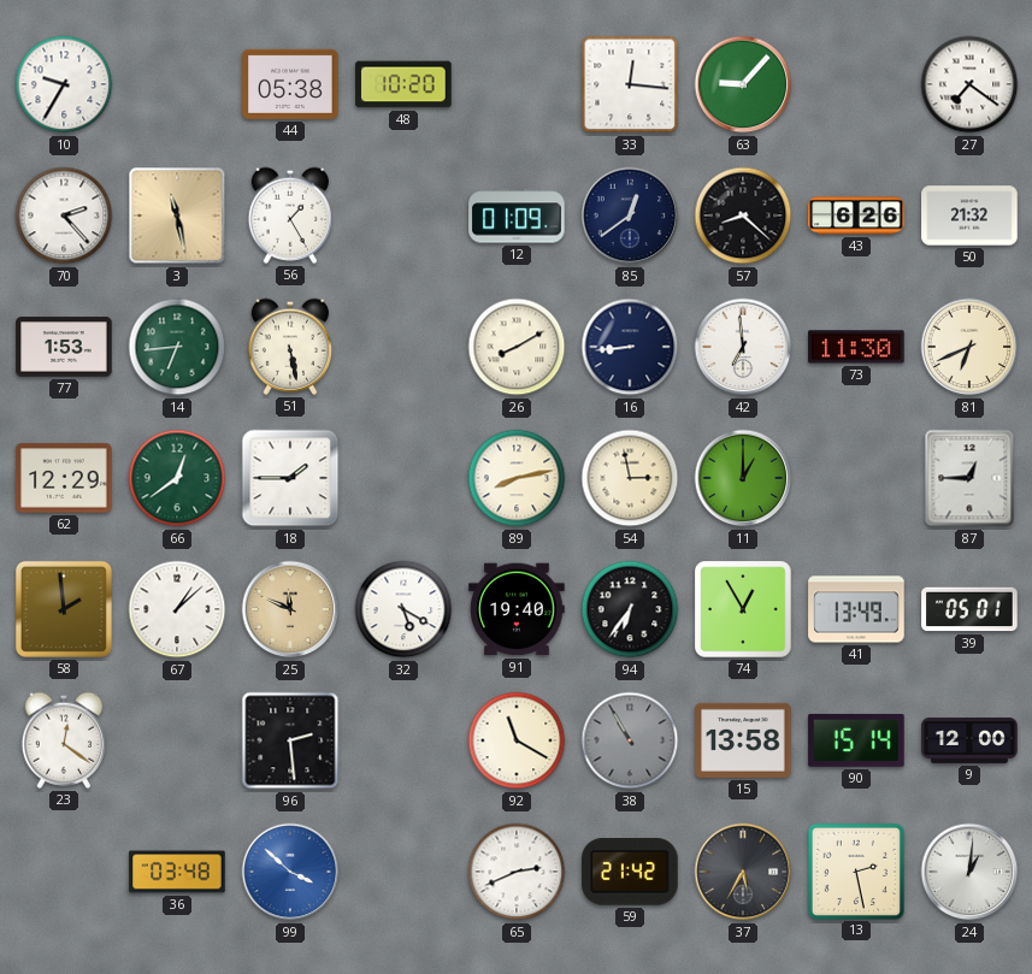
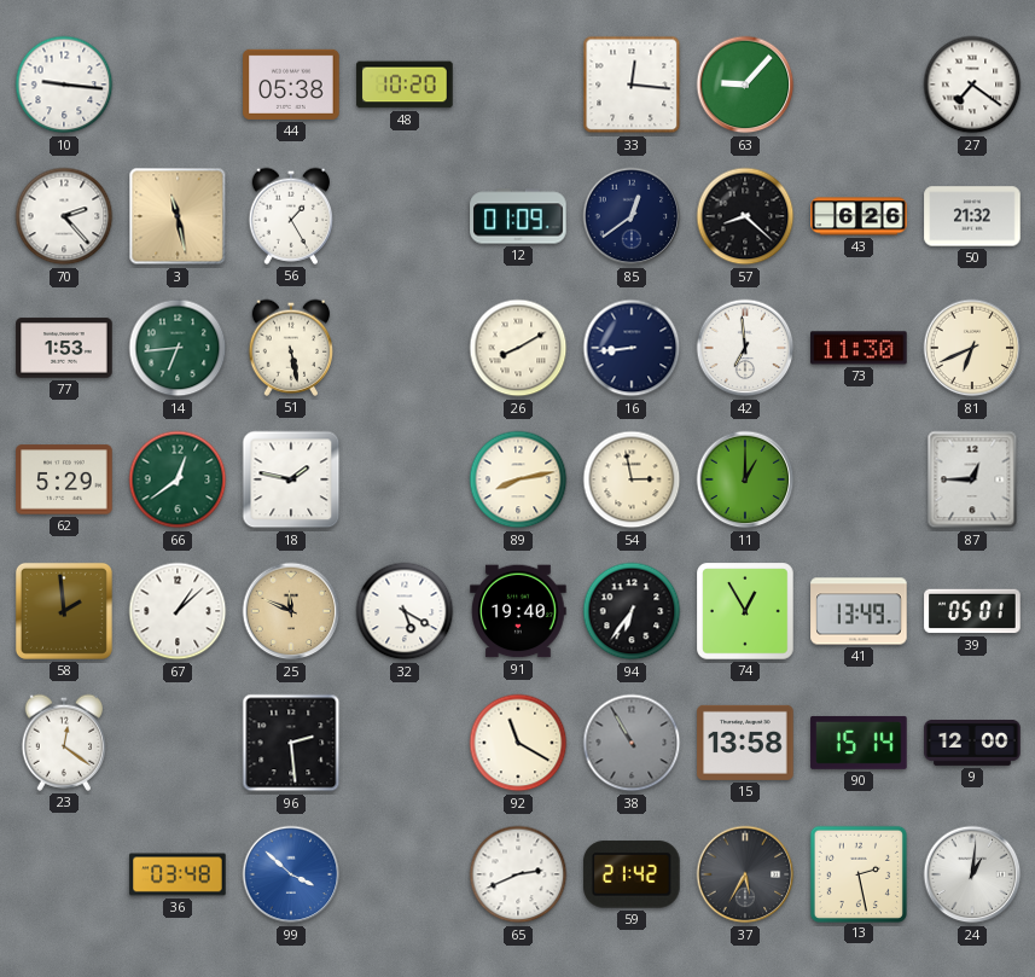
10: 9:35 -> 9:16 (64, 85)
62: 12:29 -> 5:29 (64, 479)
18: 1:45 -> 1:47 (291, 479)
